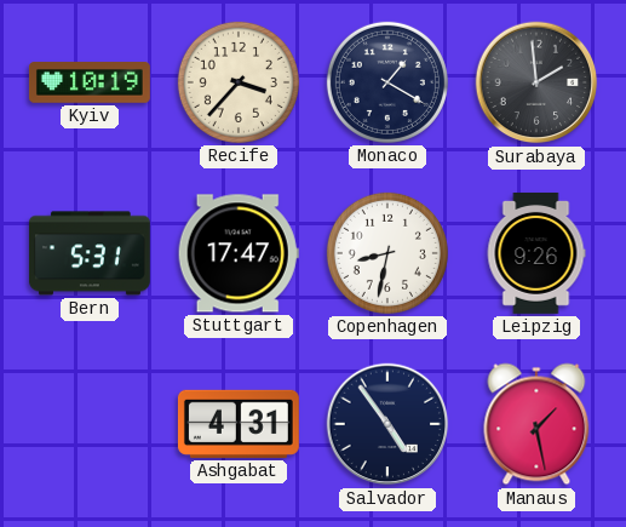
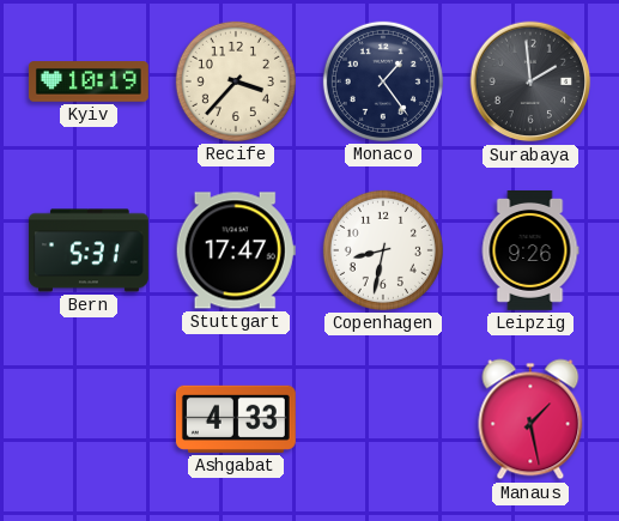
Monaco: 1:20 -> 1:24 (383, 81)
Ashgabat: 4:31 -> 4:33 (236, 419)
Salvador: 4:54 -> none (387, 424)
